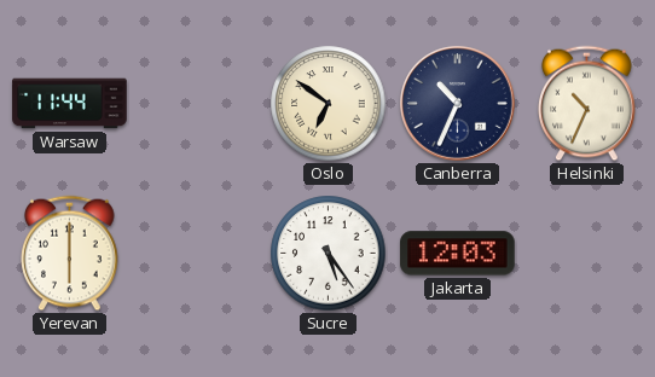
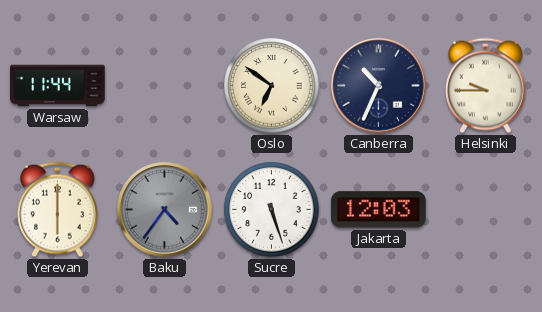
Helsinki: 10:34 -> 9:45 (486, 86)
Baku: none -> 4:36 (165, 210)
Sucre: 5:24 -> 5:27 (272, 210)
